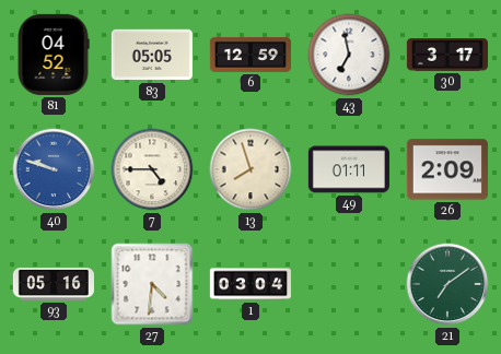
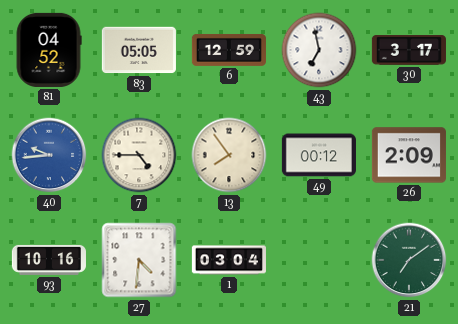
40: 9:48 -> 9:44 (49, 155)
13: 7:57 -> 7:54 (229, 155)
49: 01:11 -> 00:12 (319, 155)
93: 05:16 -> 10:16 (49, 260)
